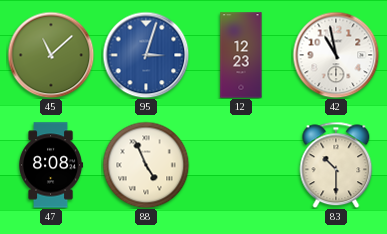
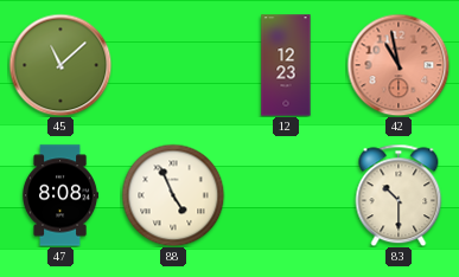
95: 3:03 -> none (146, 55)
42 dial: white -> salmon (399, 65)
